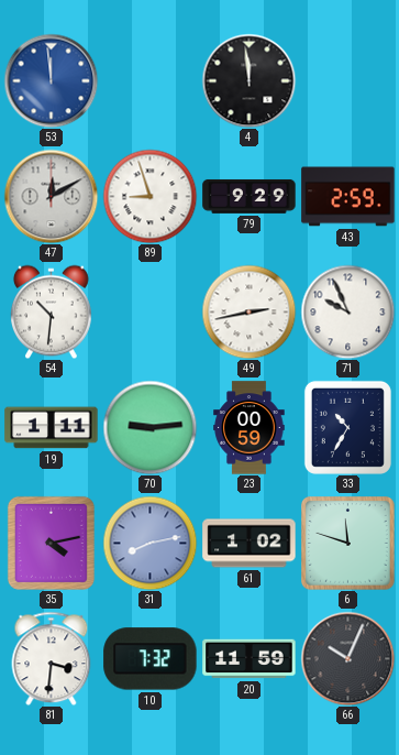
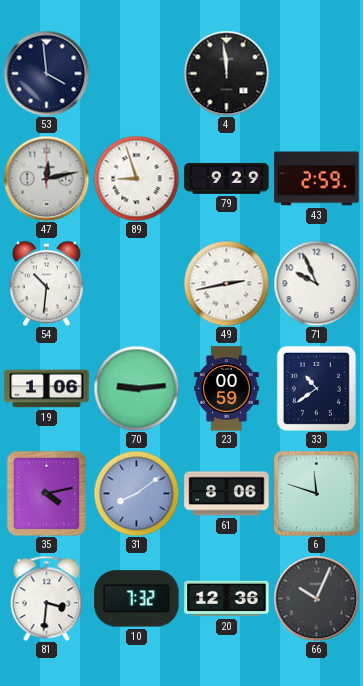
53: 11:59 -> 3:59 (46, 73)
53 dial: blue -> navy (46, 73)
47: 12:10 -> 12:13 (46, 178)
19: 1:11 -> 1:06 (47, 389)
33: 10:35 -> 10:39 (316, 388)
31: 8:13 -> 8:09 (136, 493)
61: 1:02 -> 8:06 (227, 494)
20: 11:59 -> 12:36 (227, 599)
